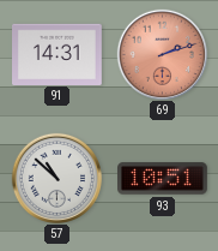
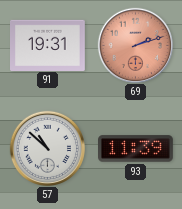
91: 14:31 -> 19:31 (48, 45)
93: 10:51 -> 11:39 (136, 149)
